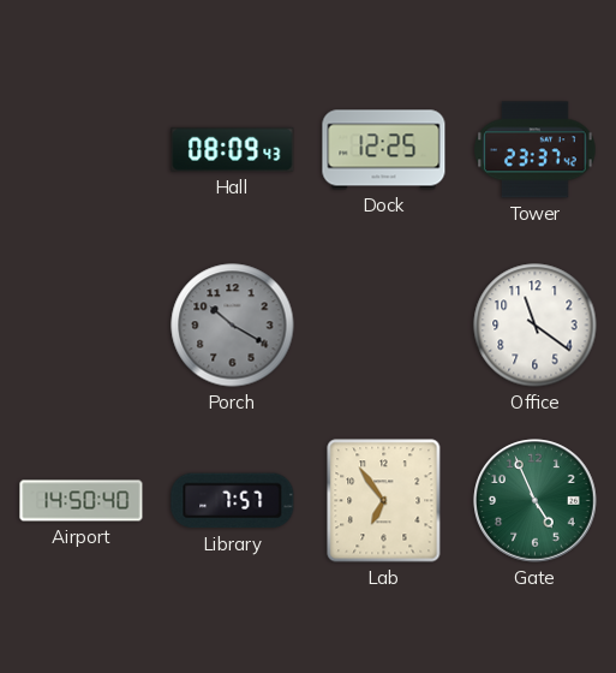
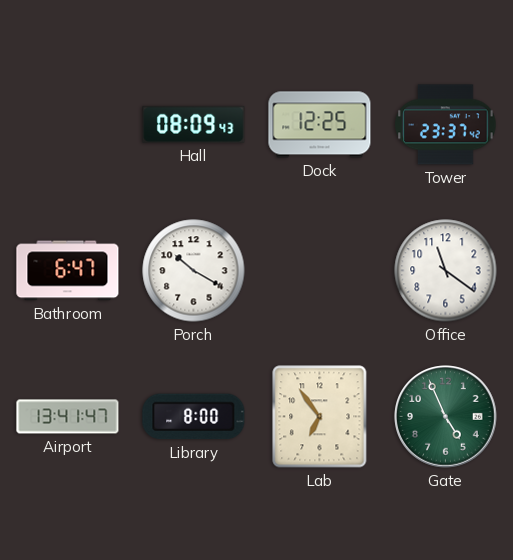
Bathroom: none -> 6:47 (68, 271)
Porch dial: grey -> white (194, 271)
Airport: 14:50 -> 13:41 (68, 417)
Library: 7:57 -> 8:00 (194, 417)
